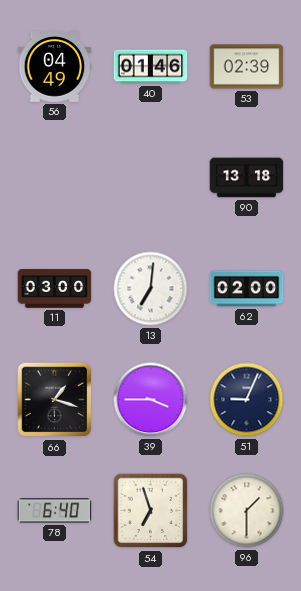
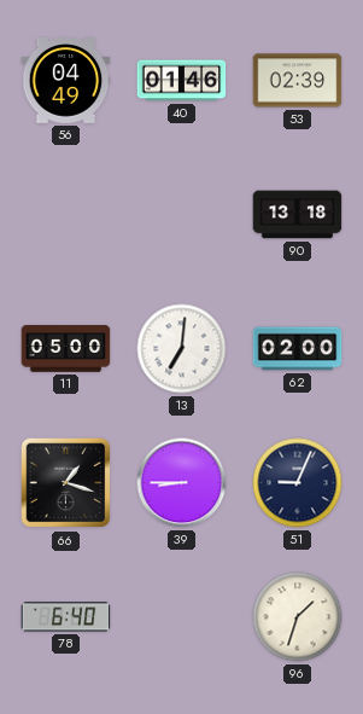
11: 03:00 -> 05:00 (66, 349)
39: 3:45 -> 8:45 (182, 483)
54: 6:57 -> none (151, 511)
96: 1:30 -> 1:33 (298, 617)
